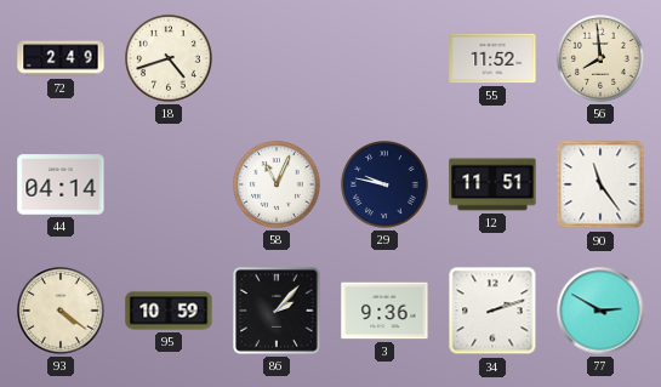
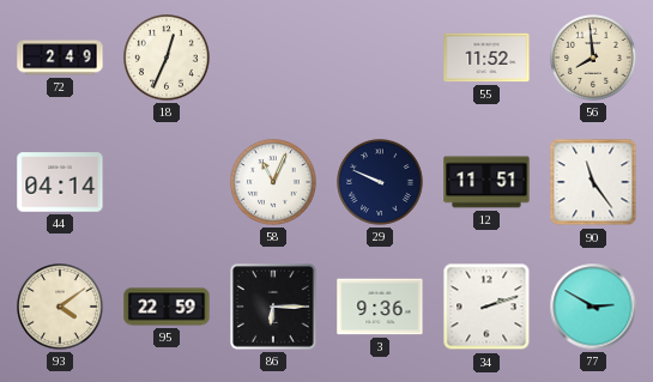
18: 4:42 -> 12:34 (168, 59)
29: 9:47 -> 9:49 (381, 183)
93: 4:21 -> 4:09 (61, 308)
95: 10:59 -> 22:59 (167, 307)
86: 2:07 -> 6:15 (274, 308)
